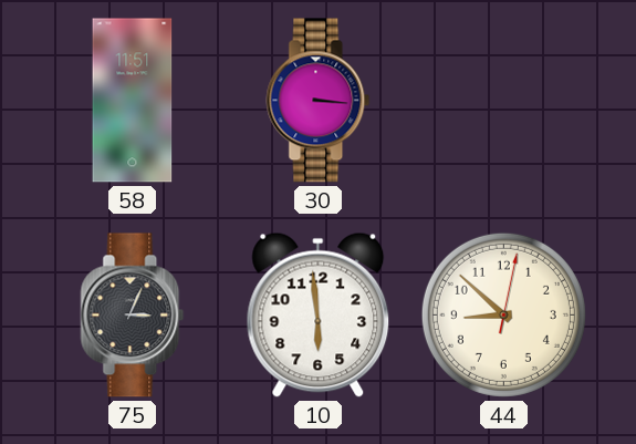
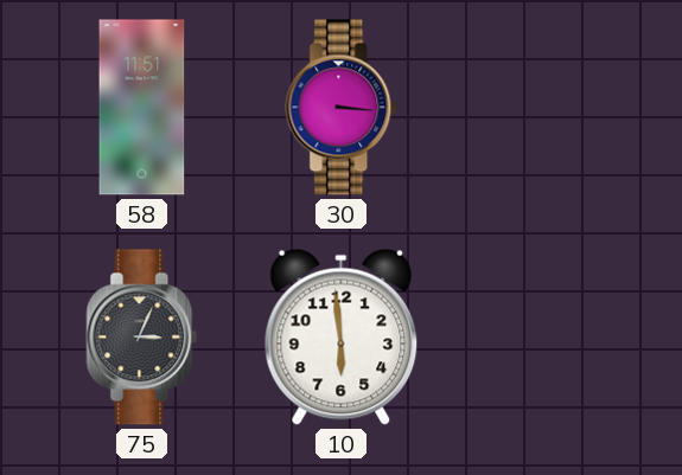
44: 8:52 -> none (503, 314)
